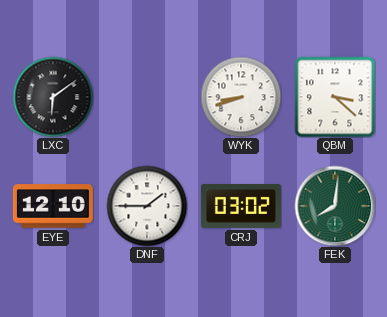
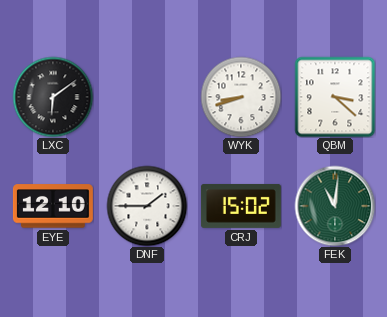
CRJ: 03:02 -> 15:02 (241, 206)
FEK: 8:01 -> 11:01 (335, 206)
